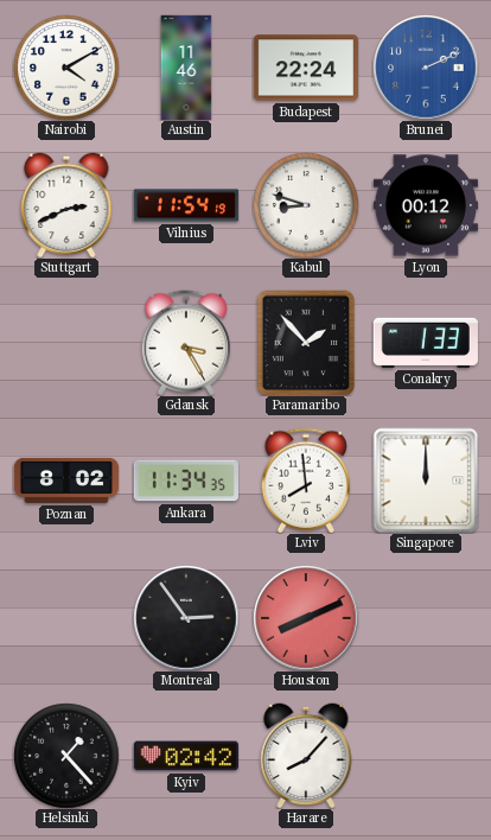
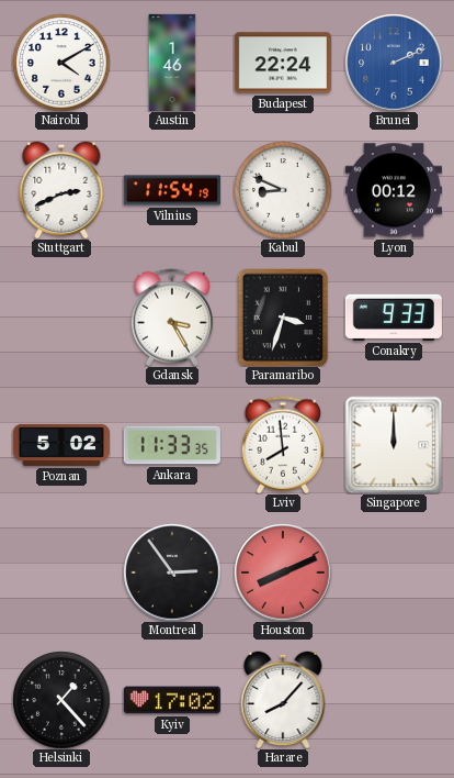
Austin: 11:46 -> 1:46 (172, 62)
Kabul: 8:48 -> 8:49 (283, 190)
Paramaribo: 1:53 -> 3:33 (283, 318)
Conakry: 1:33 -> 9:33 (394, 318)
Poznan: 8:02 -> 5:02 (60, 445)
Ankara: 11:34 -> 11:33 (172, 445)
Kyiv: 02:42 -> 17:02 (172, 700)
